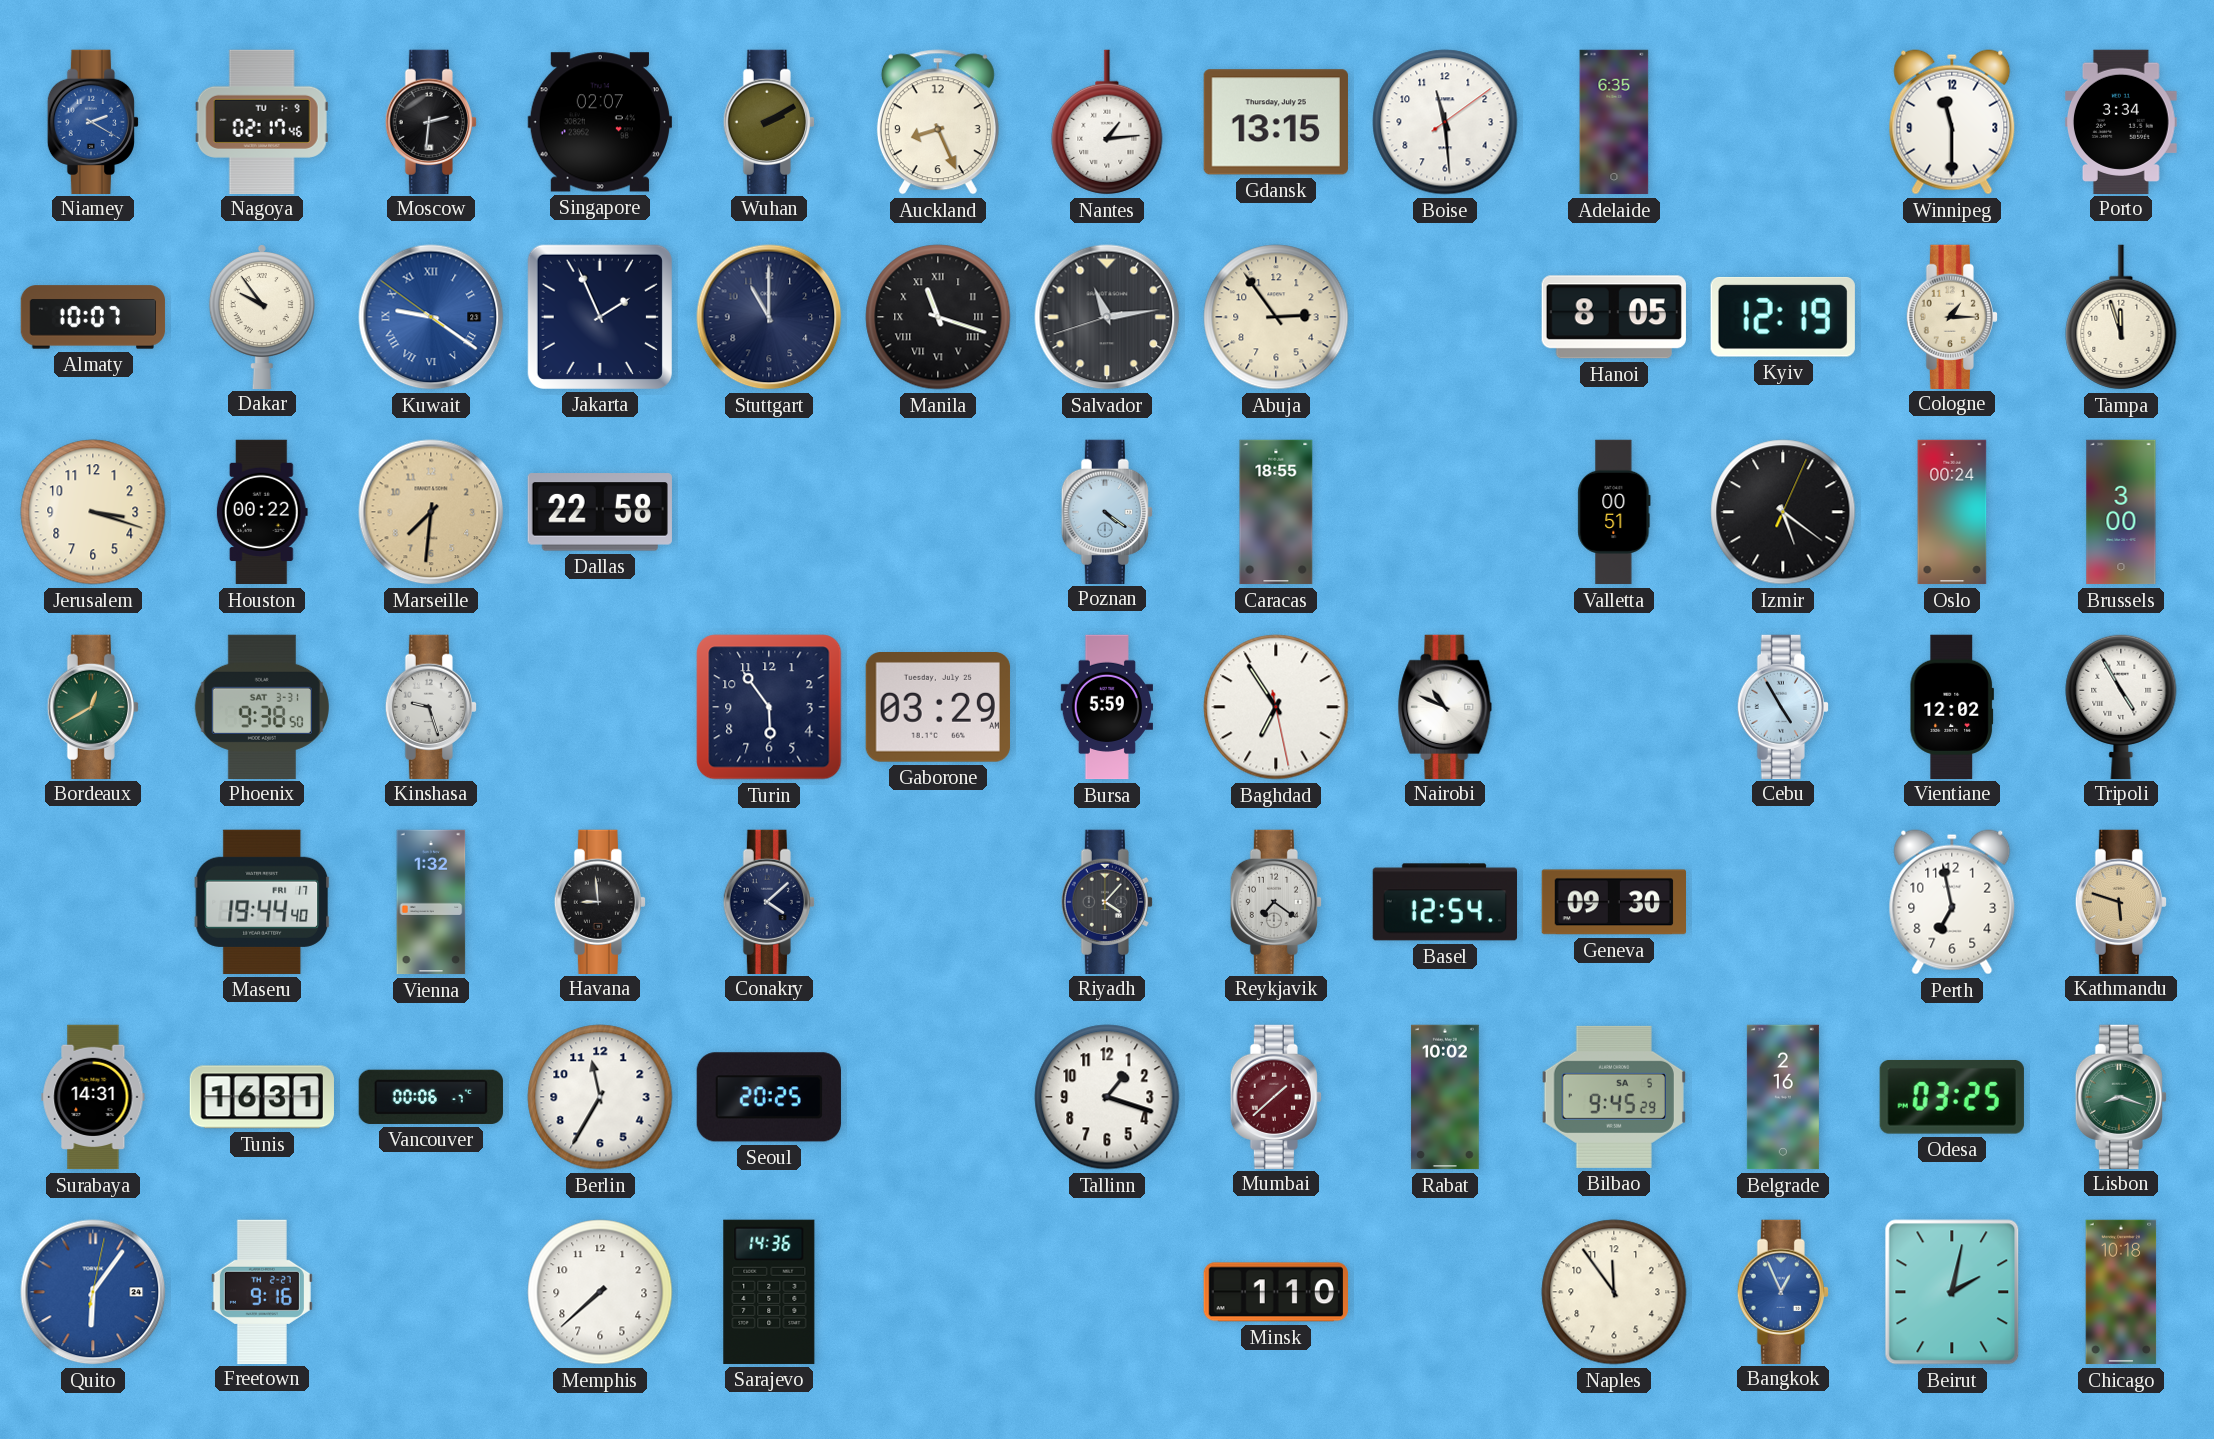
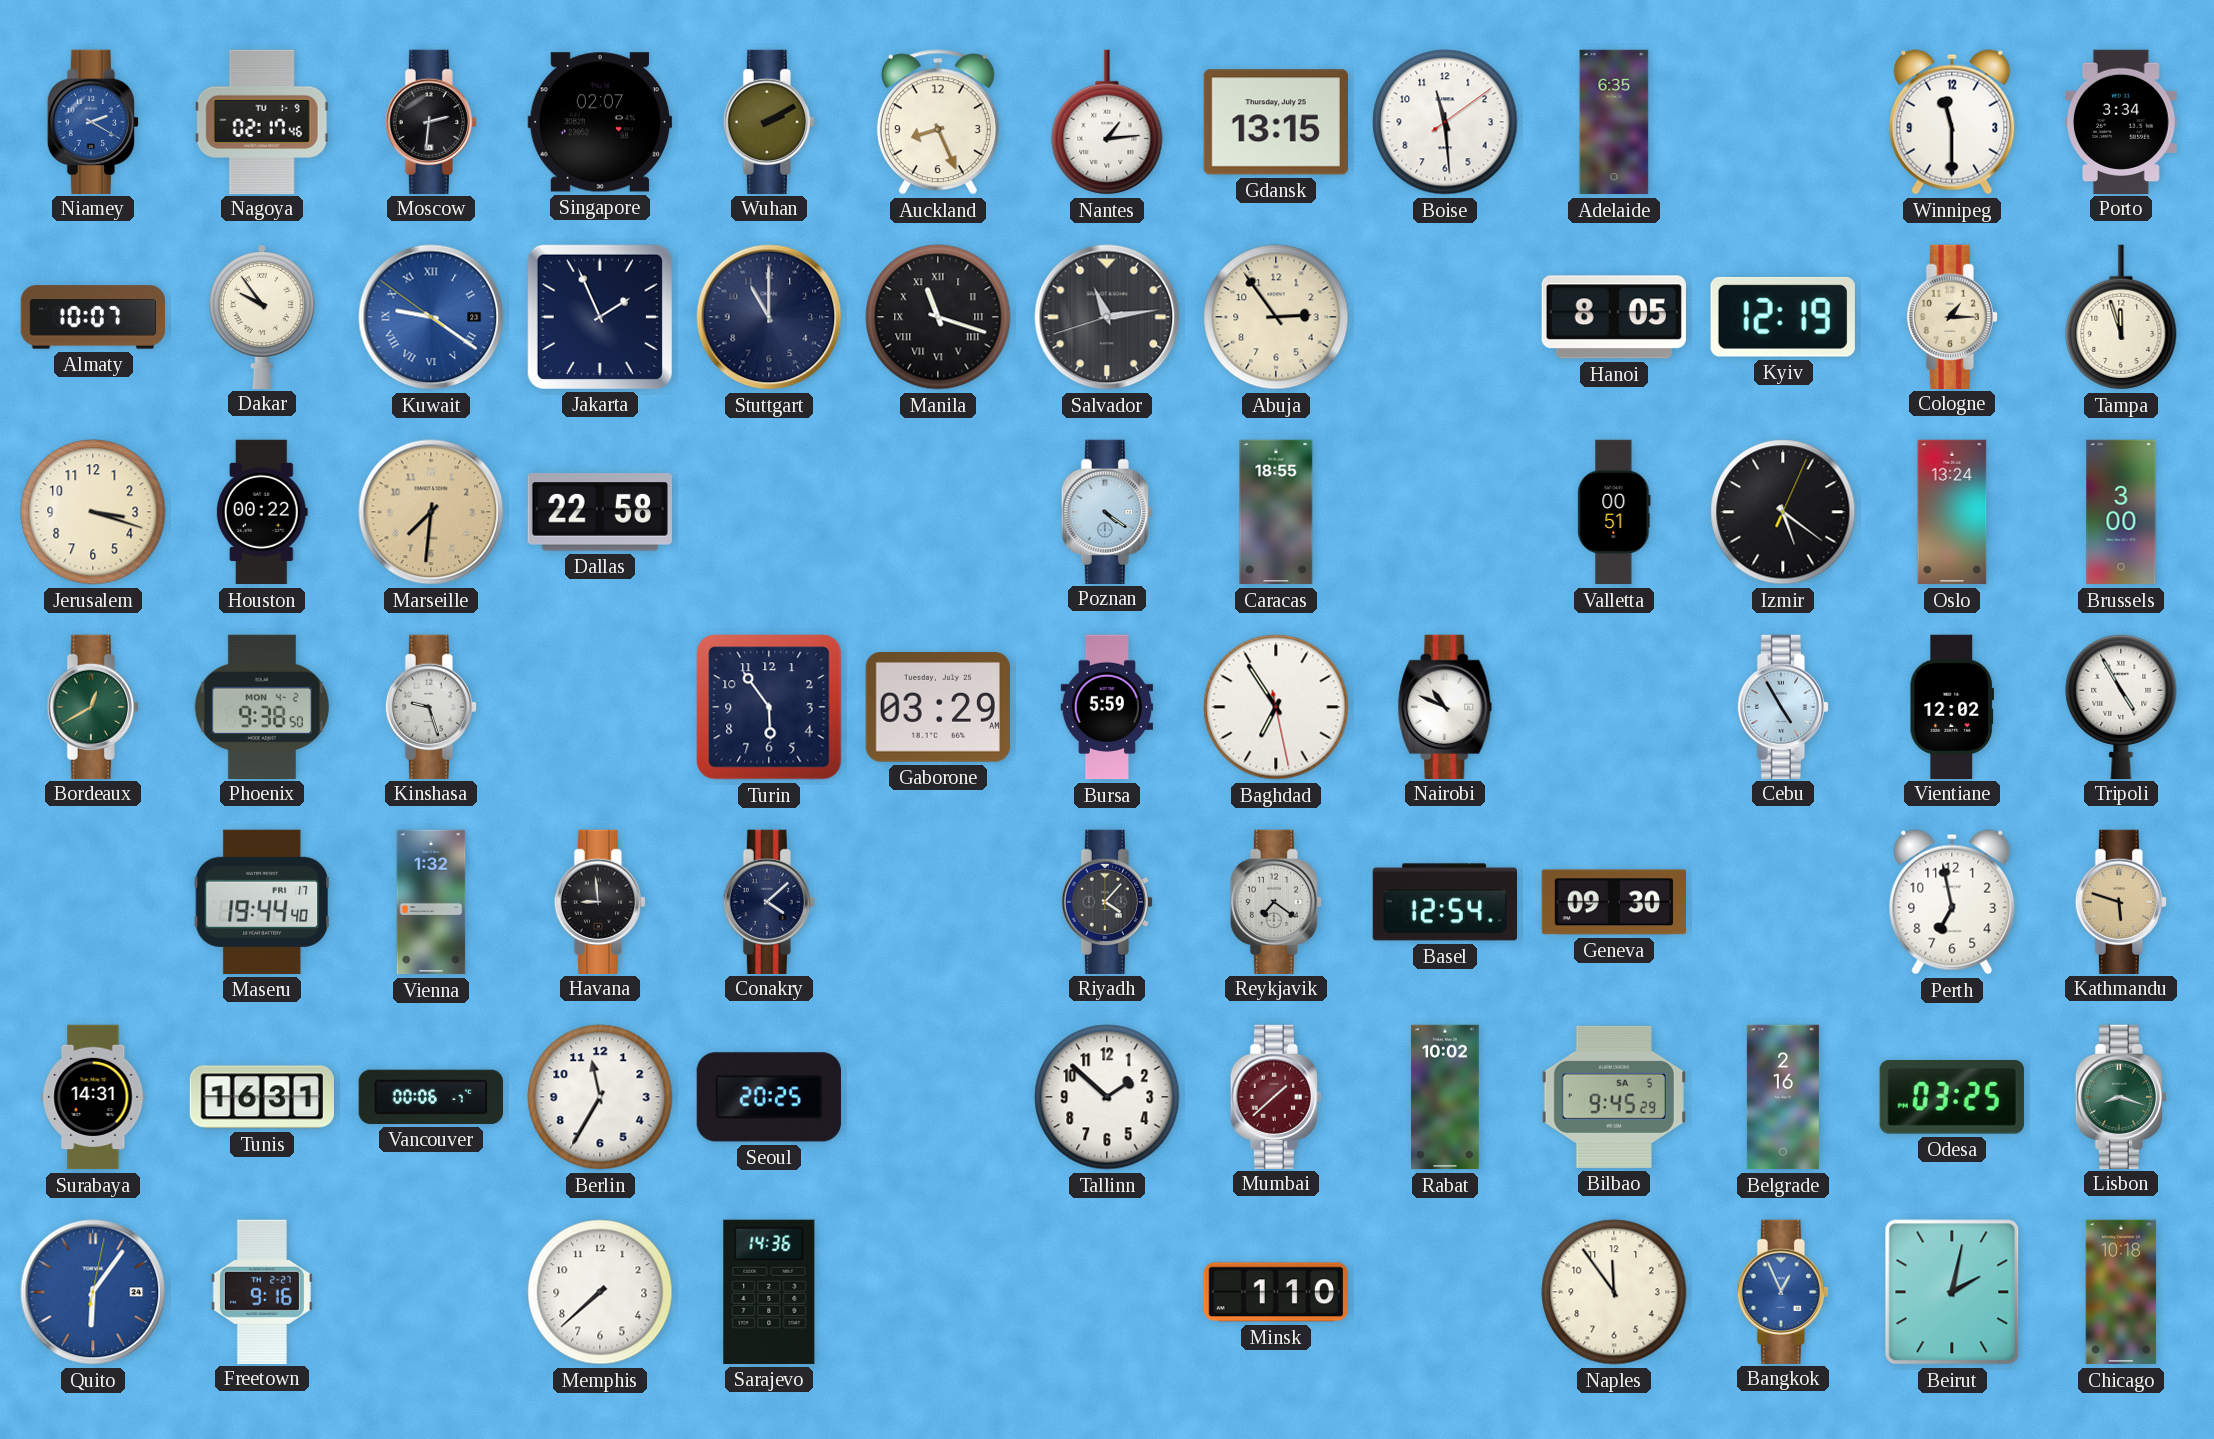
Oslo: 00:24 -> 13:24 (1952, 512)
Phoenix date: SAT 3-31 -> MON 4-2 (262, 706)
Tallinn: 1:18 -> 1:52 (1107, 1097)
